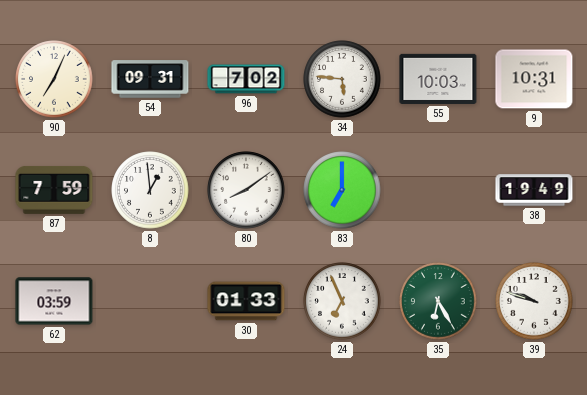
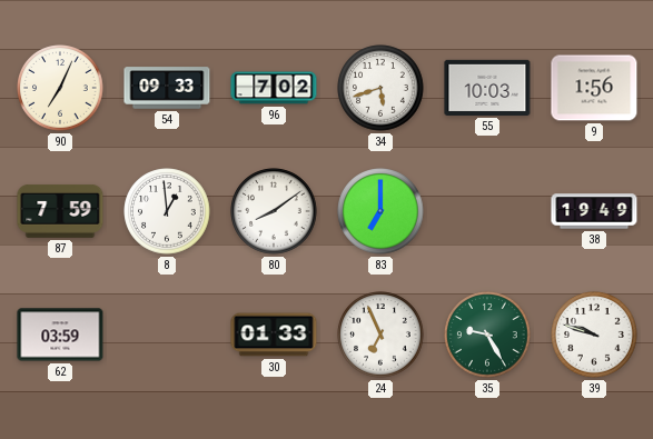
54: 09:31 -> 09:33 (167, 88)
34: 5:46 -> 5:42 (380, 88)
9: 10:31 -> 1:56 (594, 88)
35: 6:25 -> 9:25 (487, 335)
